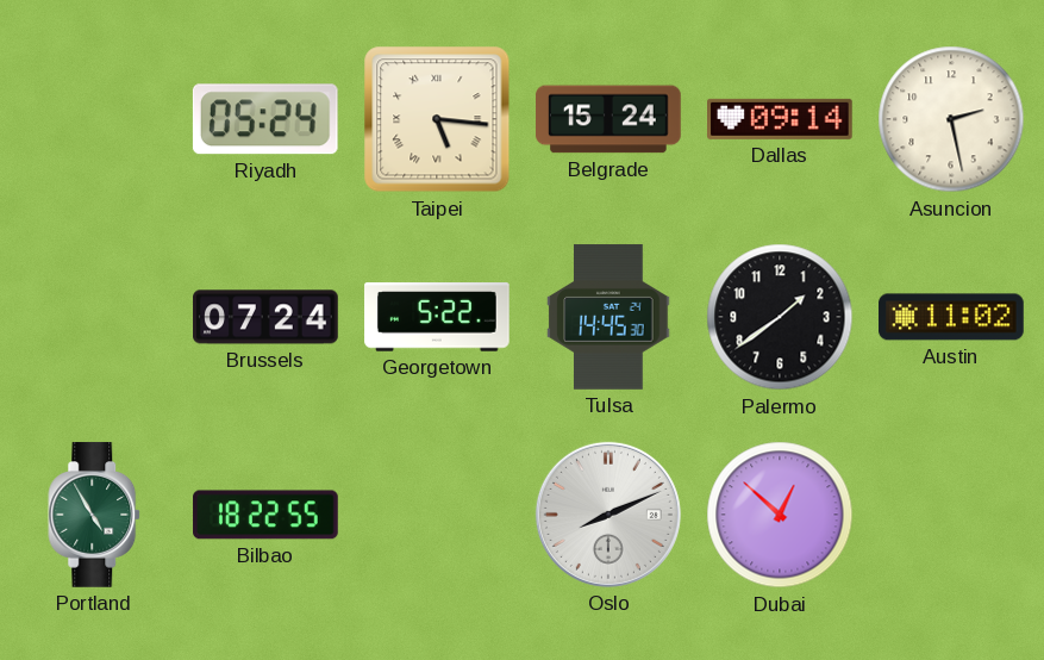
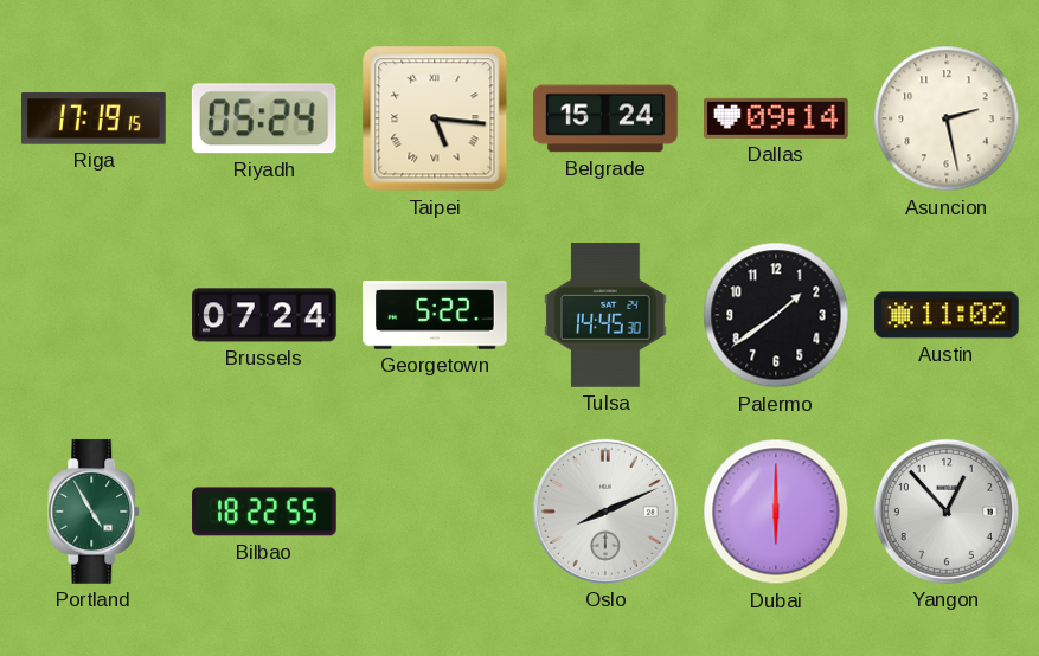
Riga: none -> 17:19 (95, 118)
Dubai: 12:52 -> 6:00 (776, 512)
Yangon: none -> 12:53 (947, 512)
